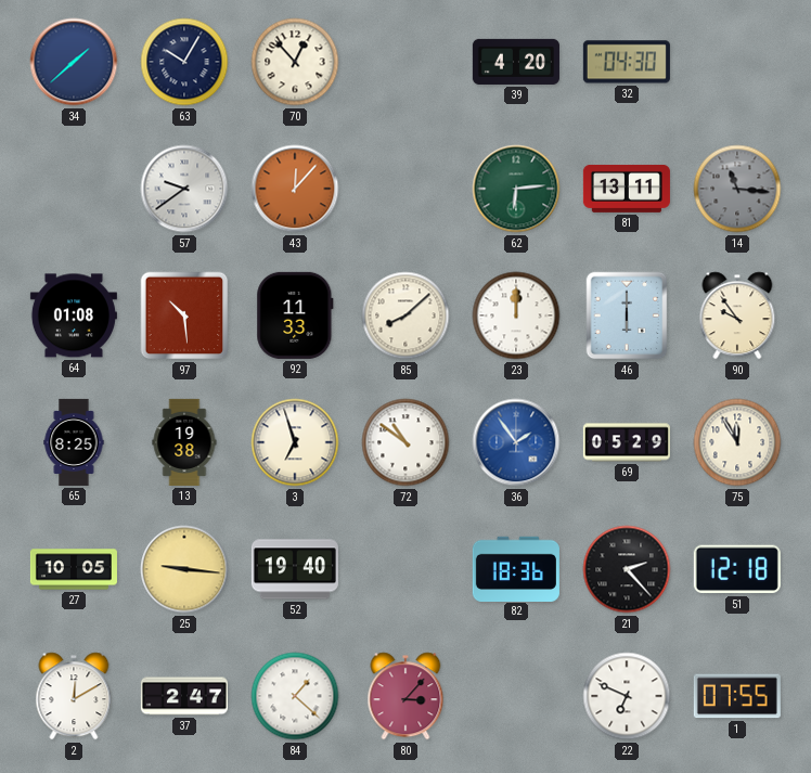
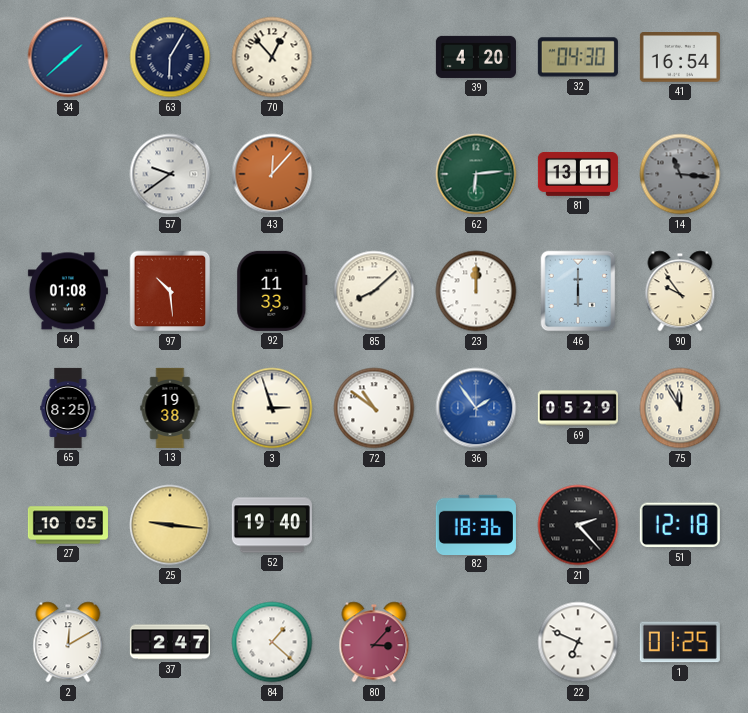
63: 10:05 -> 6:05 (170, 57)
41: none -> 16:54 (680, 57)
3: 6:57 -> 2:57 (272, 408)
1: 07:55 -> 01:25 (680, 642)
